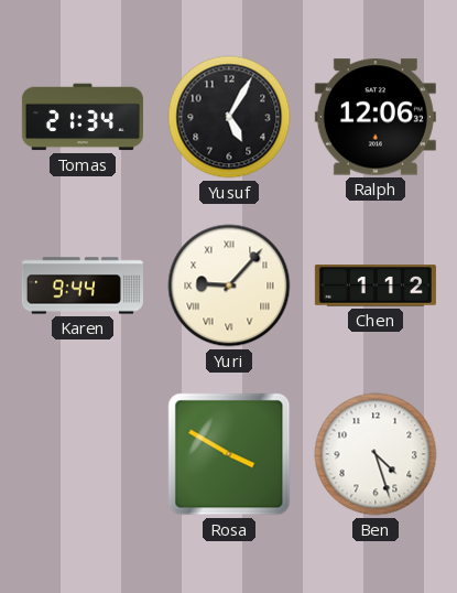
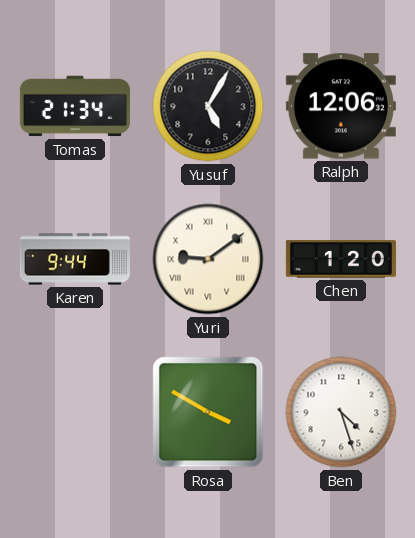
Yuri: 9:07 -> 9:09 (208, 259)
Chen: 1:12 -> 1:20 (341, 259)
